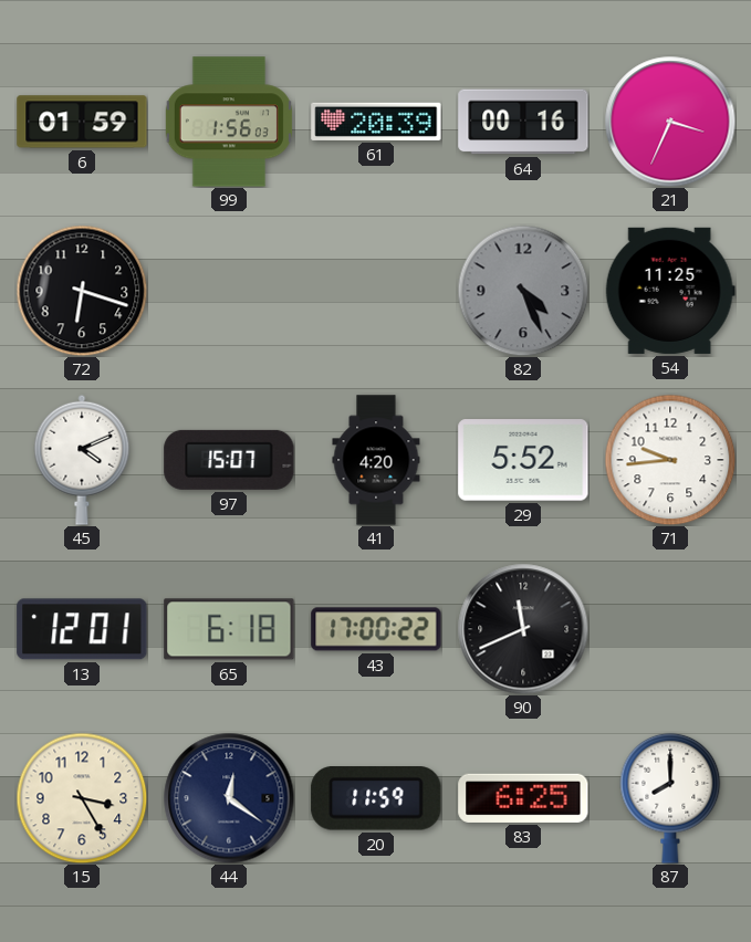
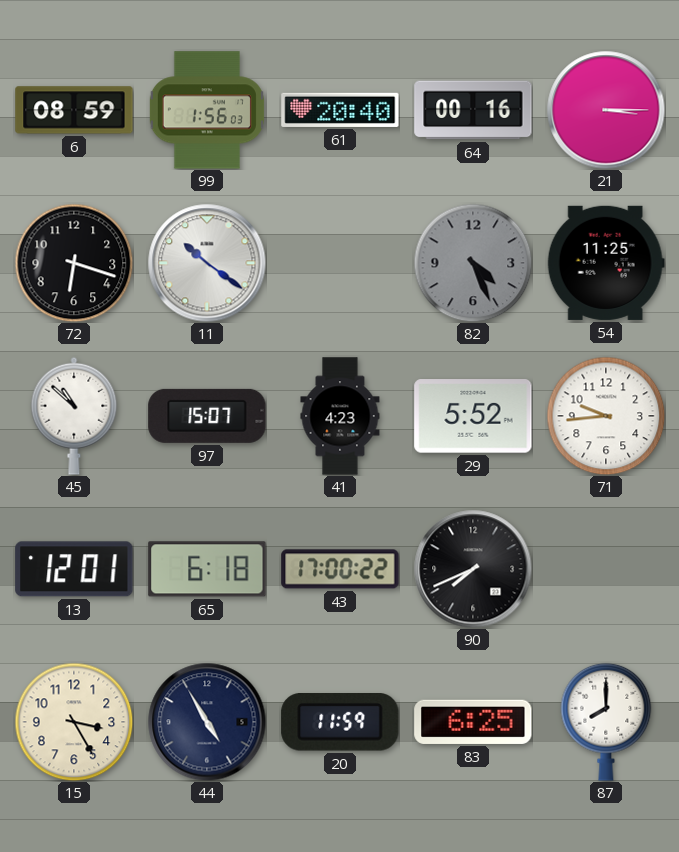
6: 01:59 -> 08:59 (74, 110)
61: 20:39 -> 20:40 (340, 110)
21: 3:34 -> 3:15 (606, 110)
11: none -> 10:21 (207, 263)
45: 4:11 -> 10:52 (74, 416)
41: 4:20 -> 4:23 (340, 416)
90: 11:41 -> 7:41 (473, 569)
44: 12:21 -> 4:55 (207, 722)
